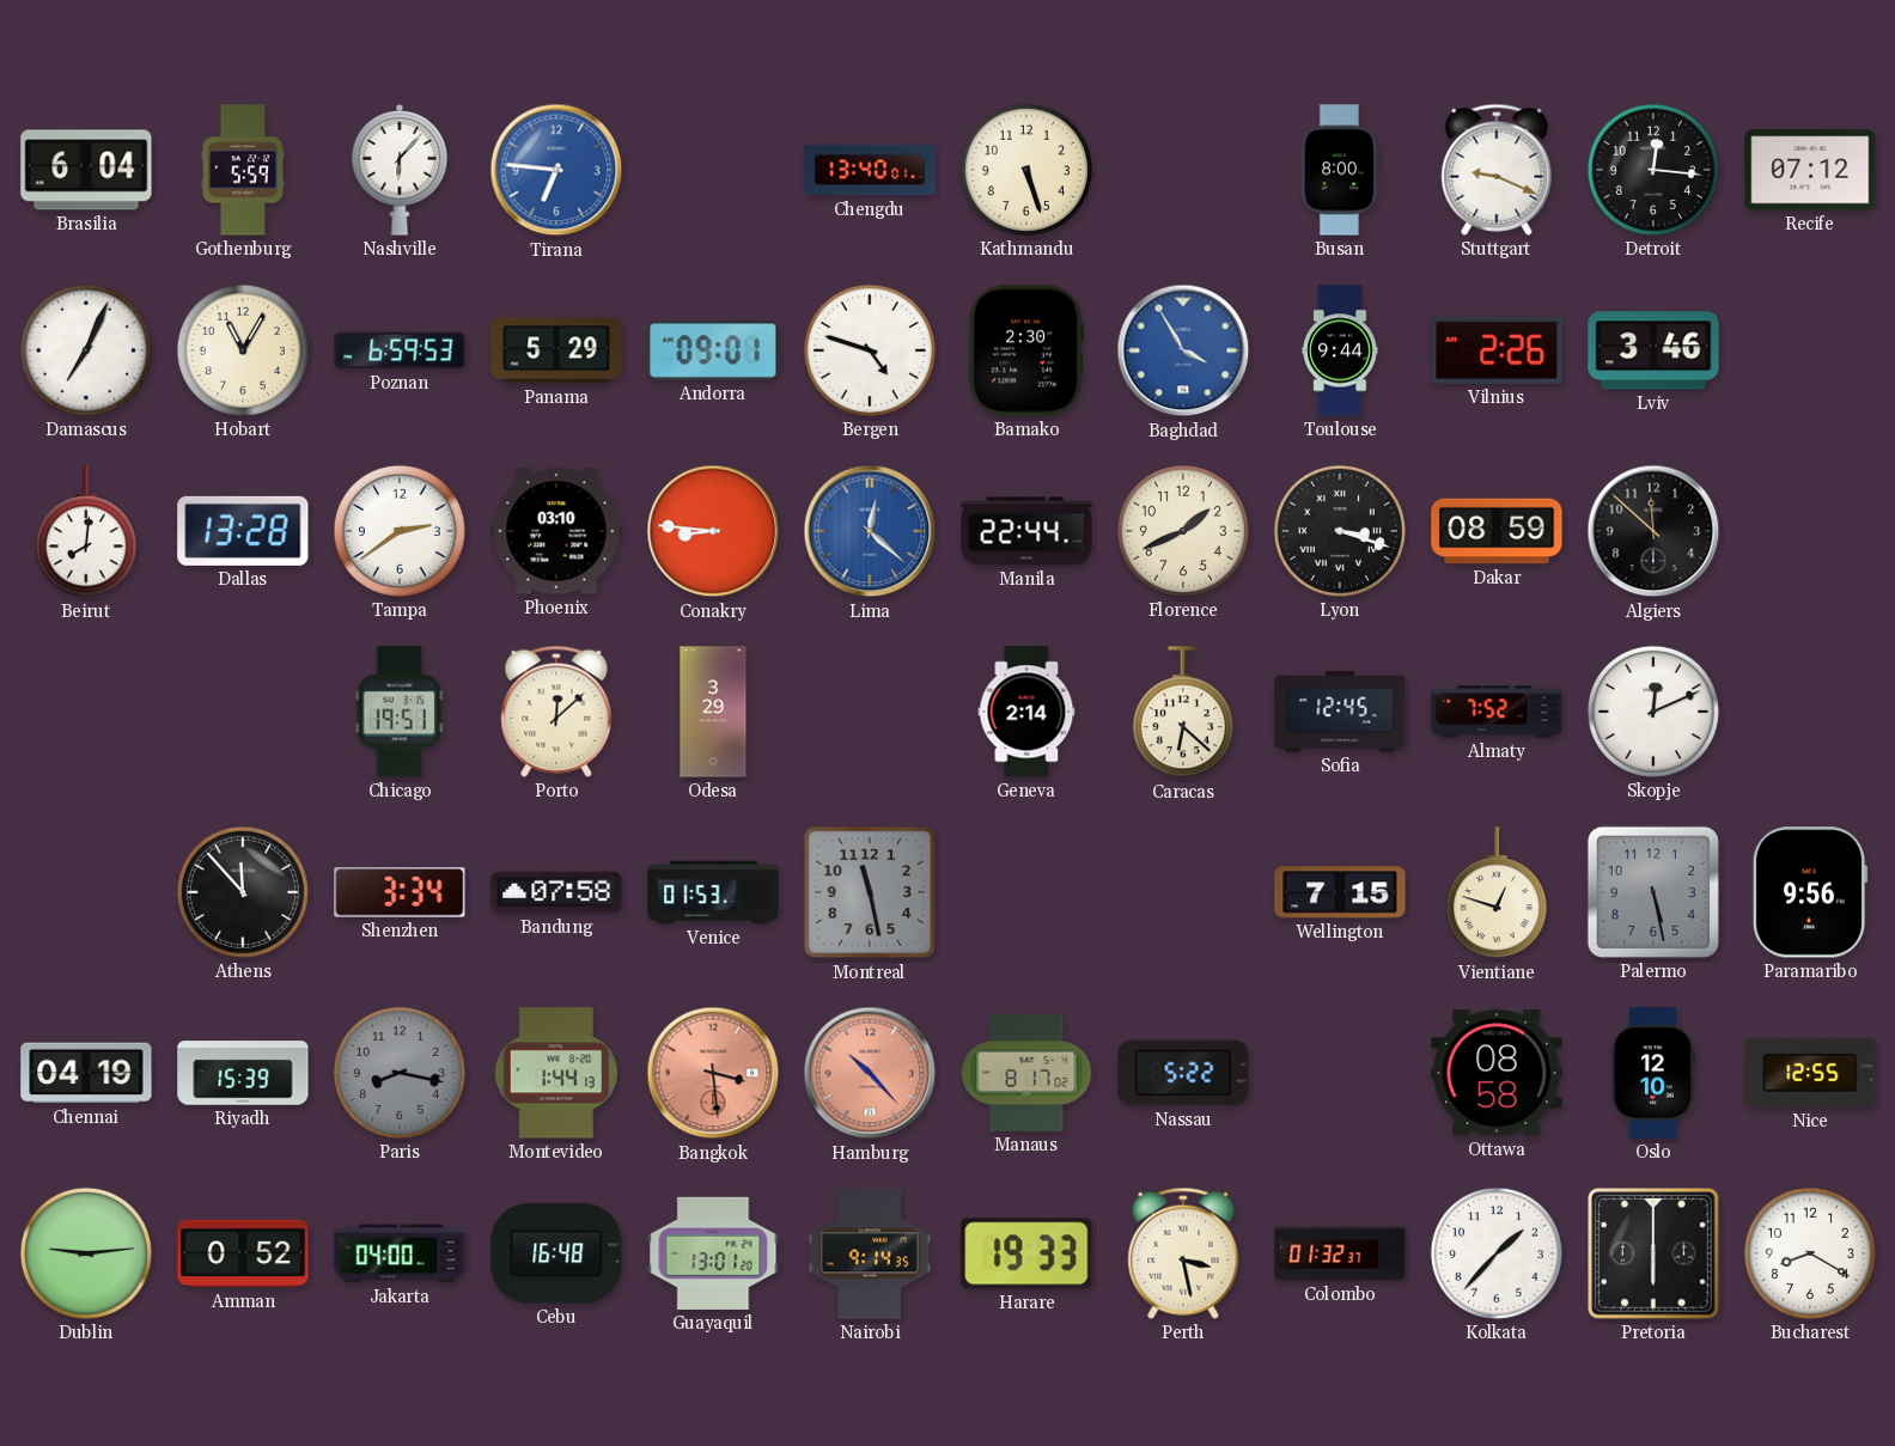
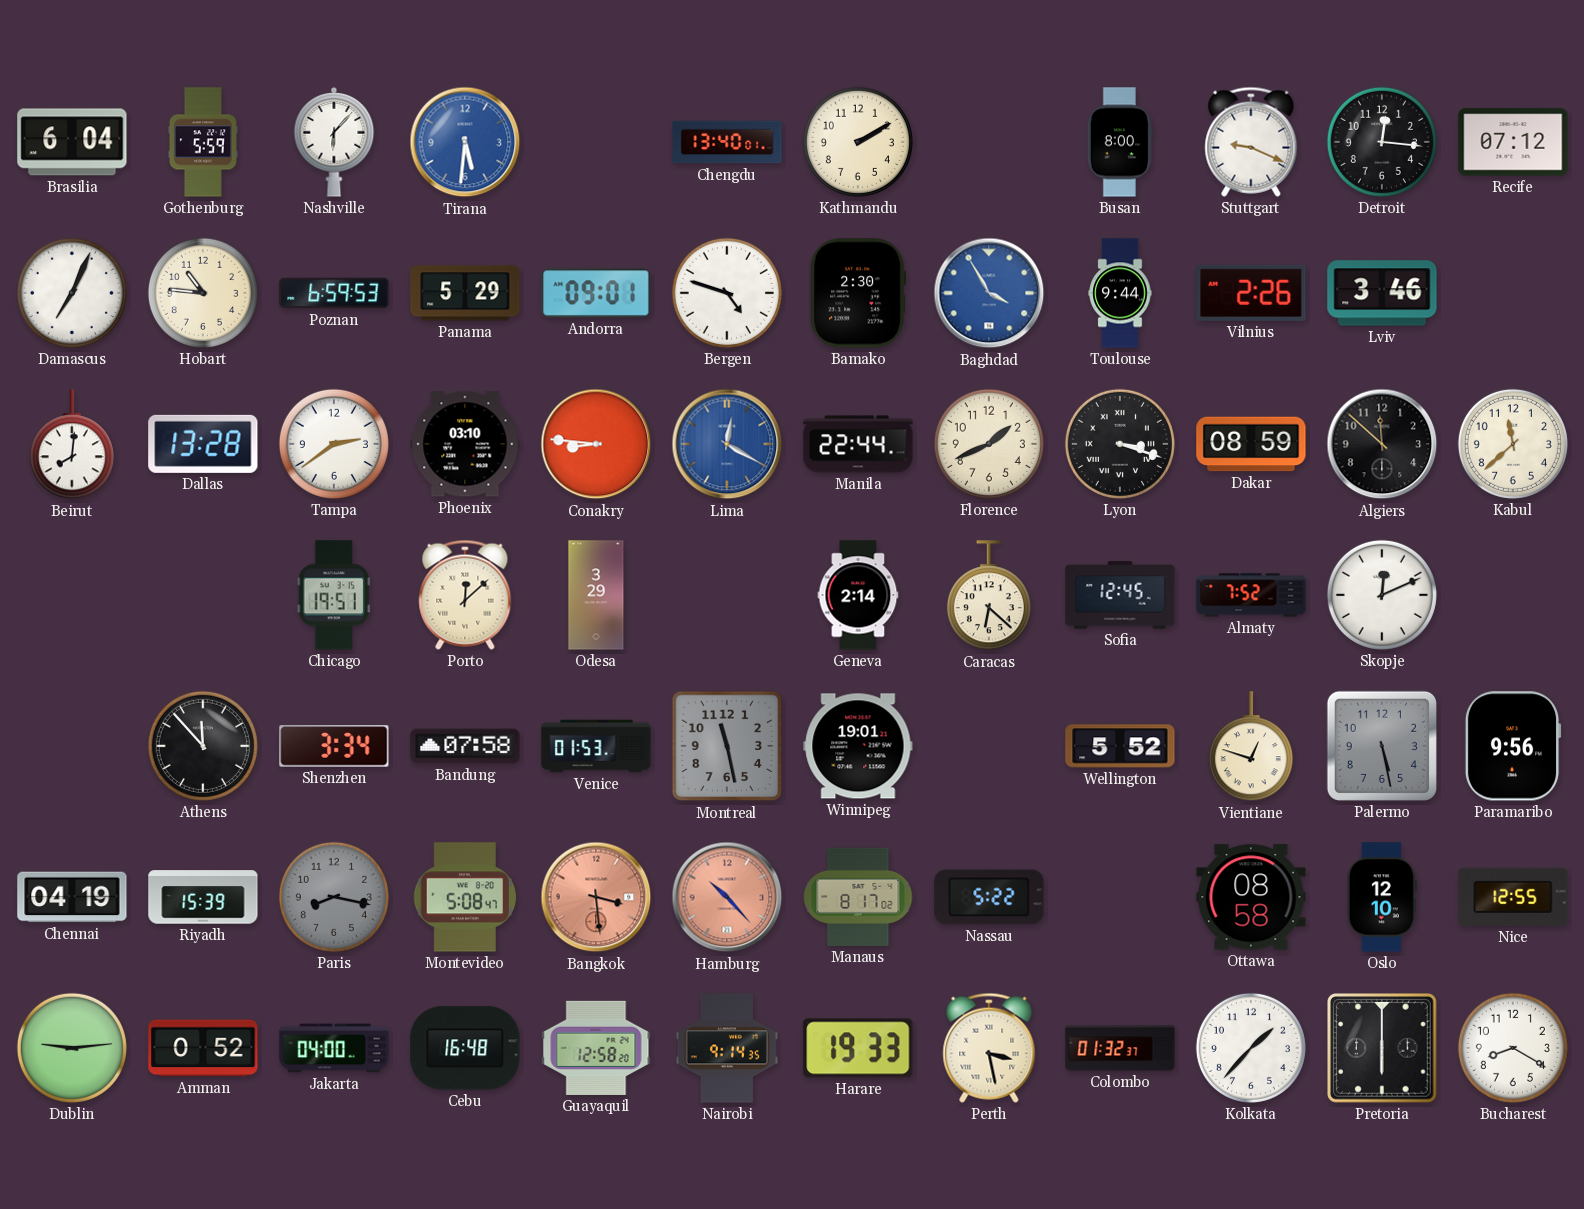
Tirana: 6:46 -> 5:31 (465, 142)
Kathmandu: 5:27 -> 2:10 (858, 142)
Hobart: 11:05 -> 10:46 (203, 293)
Lima: 12:22 -> 12:20 (727, 444)
Kabul: none -> 11:38 (1513, 444)
Winnipeg: none -> 19:01 (858, 746)
Wellington: 7:15 -> 5:52 (1120, 746)
Montevideo: 1:44 -> 5:08 (464, 897)
Guayaquil: 13:01 -> 12:58 (596, 1048)
